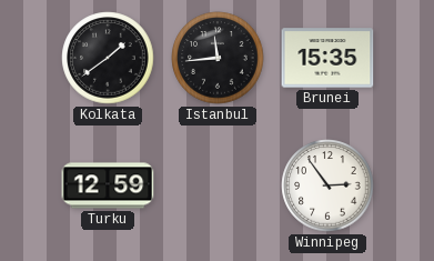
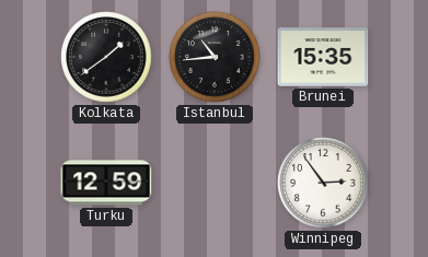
Istanbul: 11:44 -> 10:44 (215, 57)
